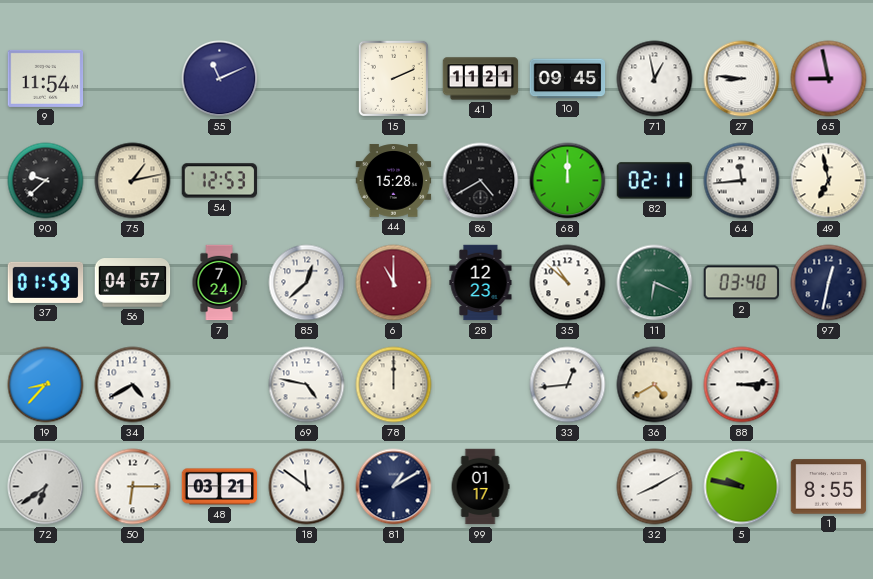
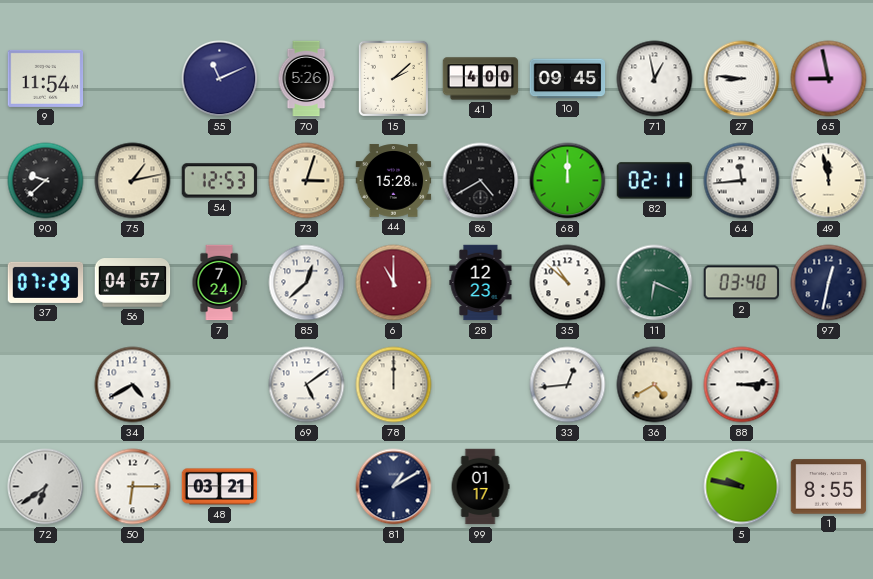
70: none -> 5:26 (306, 79)
15: 2:11 -> 2:08 (393, 78)
41: 11:21 -> 4:00 (481, 79)
73: none -> 3:03 (307, 181)
49: 6:58 -> 11:58 (829, 181)
37: 01:59 -> 07:29 (46, 282)
19: 8:37 -> none (46, 385)
69: 4:47 -> 5:09 (307, 385)
18: 11:51 -> none (307, 487)
32: 8:10 -> none (655, 487)
